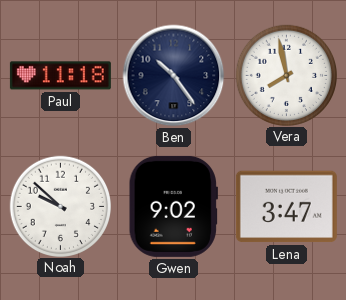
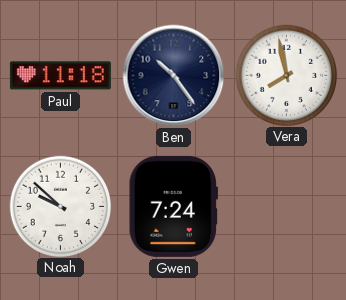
Gwen: 9:02 -> 7:24 (173, 206)
Lena: 3:47 -> none (286, 207)
